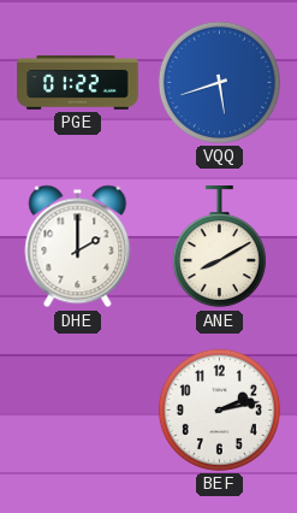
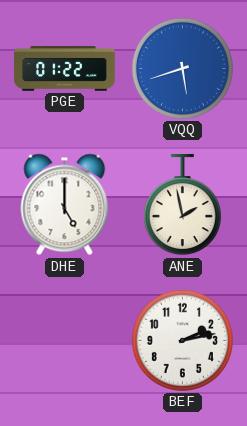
DHE: 2:00 -> 5:00 (65, 205)
ANE: 8:10 -> 1:58 (182, 206)
